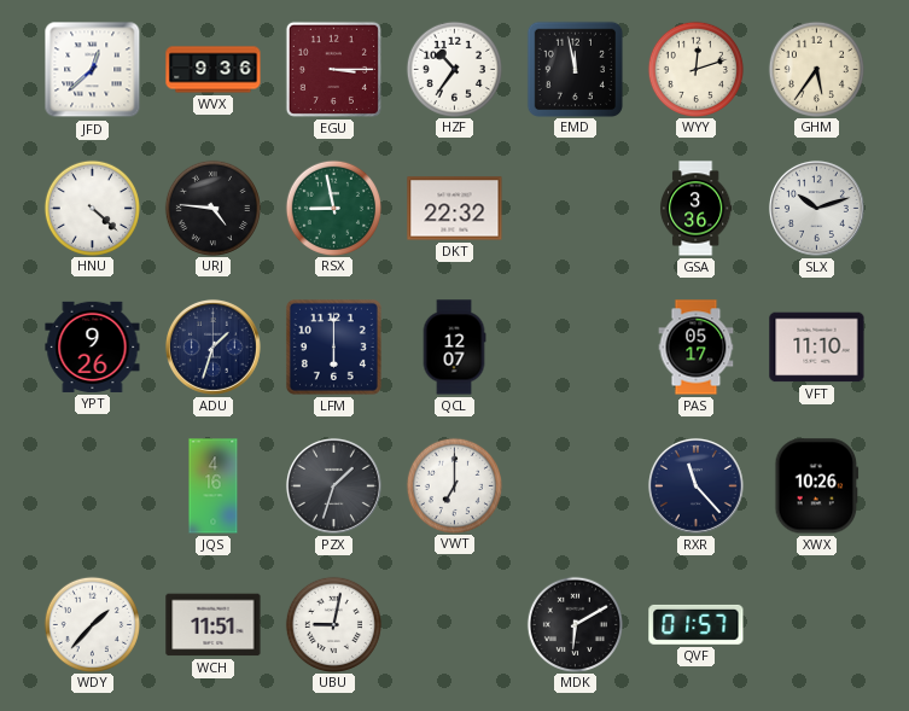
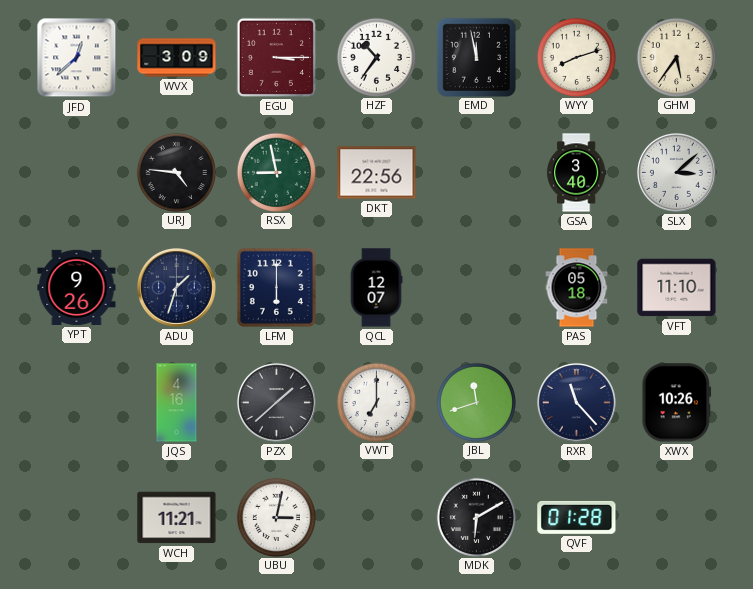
WVX: 9:36 -> 3:09 (177, 58)
WYY: 12:12 -> 8:12 (576, 57)
HNU: 4:22 -> none (92, 208)
DKT: 22:32 -> 22:56 (377, 173)
GSA: 3:36 -> 3:40 (576, 173)
SLX: 10:12 -> 3:08 (676, 172)
PAS: 05:17 -> 05:18 (577, 288)
PZX: 1:33 -> 1:38 (276, 402)
JBL: none -> 11:42 (476, 402)
WDY: 1:37 -> none (92, 624)
WCH: 11:51 -> 11:21 (177, 518)
UBU: 9:02 -> 3:02 (276, 517)
QVF: 01:57 -> 01:28 (577, 517)
